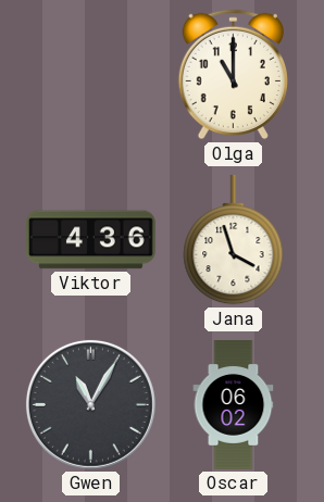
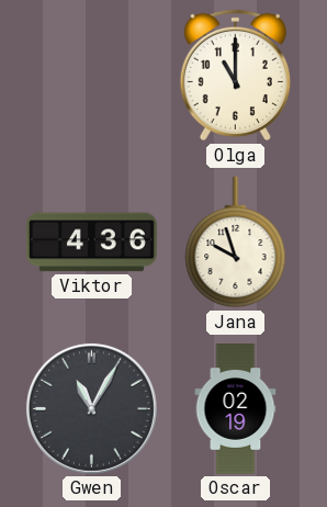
Jana: 3:57 -> 9:57 (236, 243)
Oscar: 06:02 -> 02:19 (236, 409)
